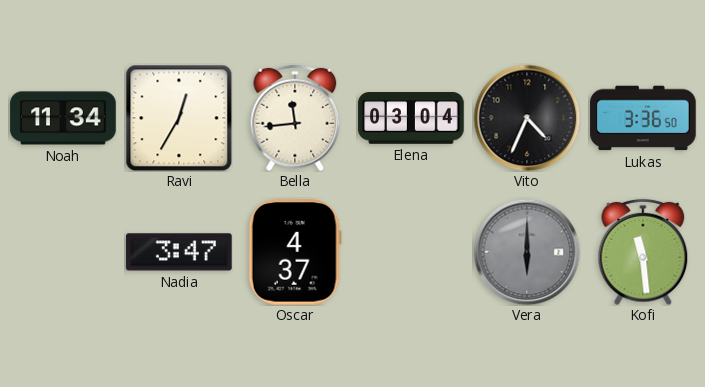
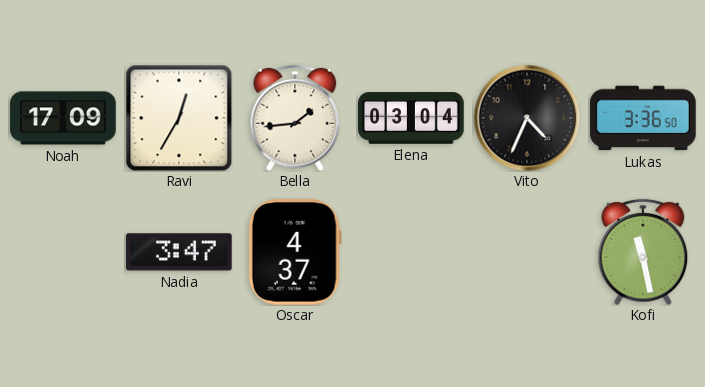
Noah: 11:34 -> 17:09 (63, 118)
Bella: 11:44 -> 1:44 (295, 118)
Vera: 6:00 -> none (527, 252)
Kofi: 11:29 -> 11:28 (643, 252)
